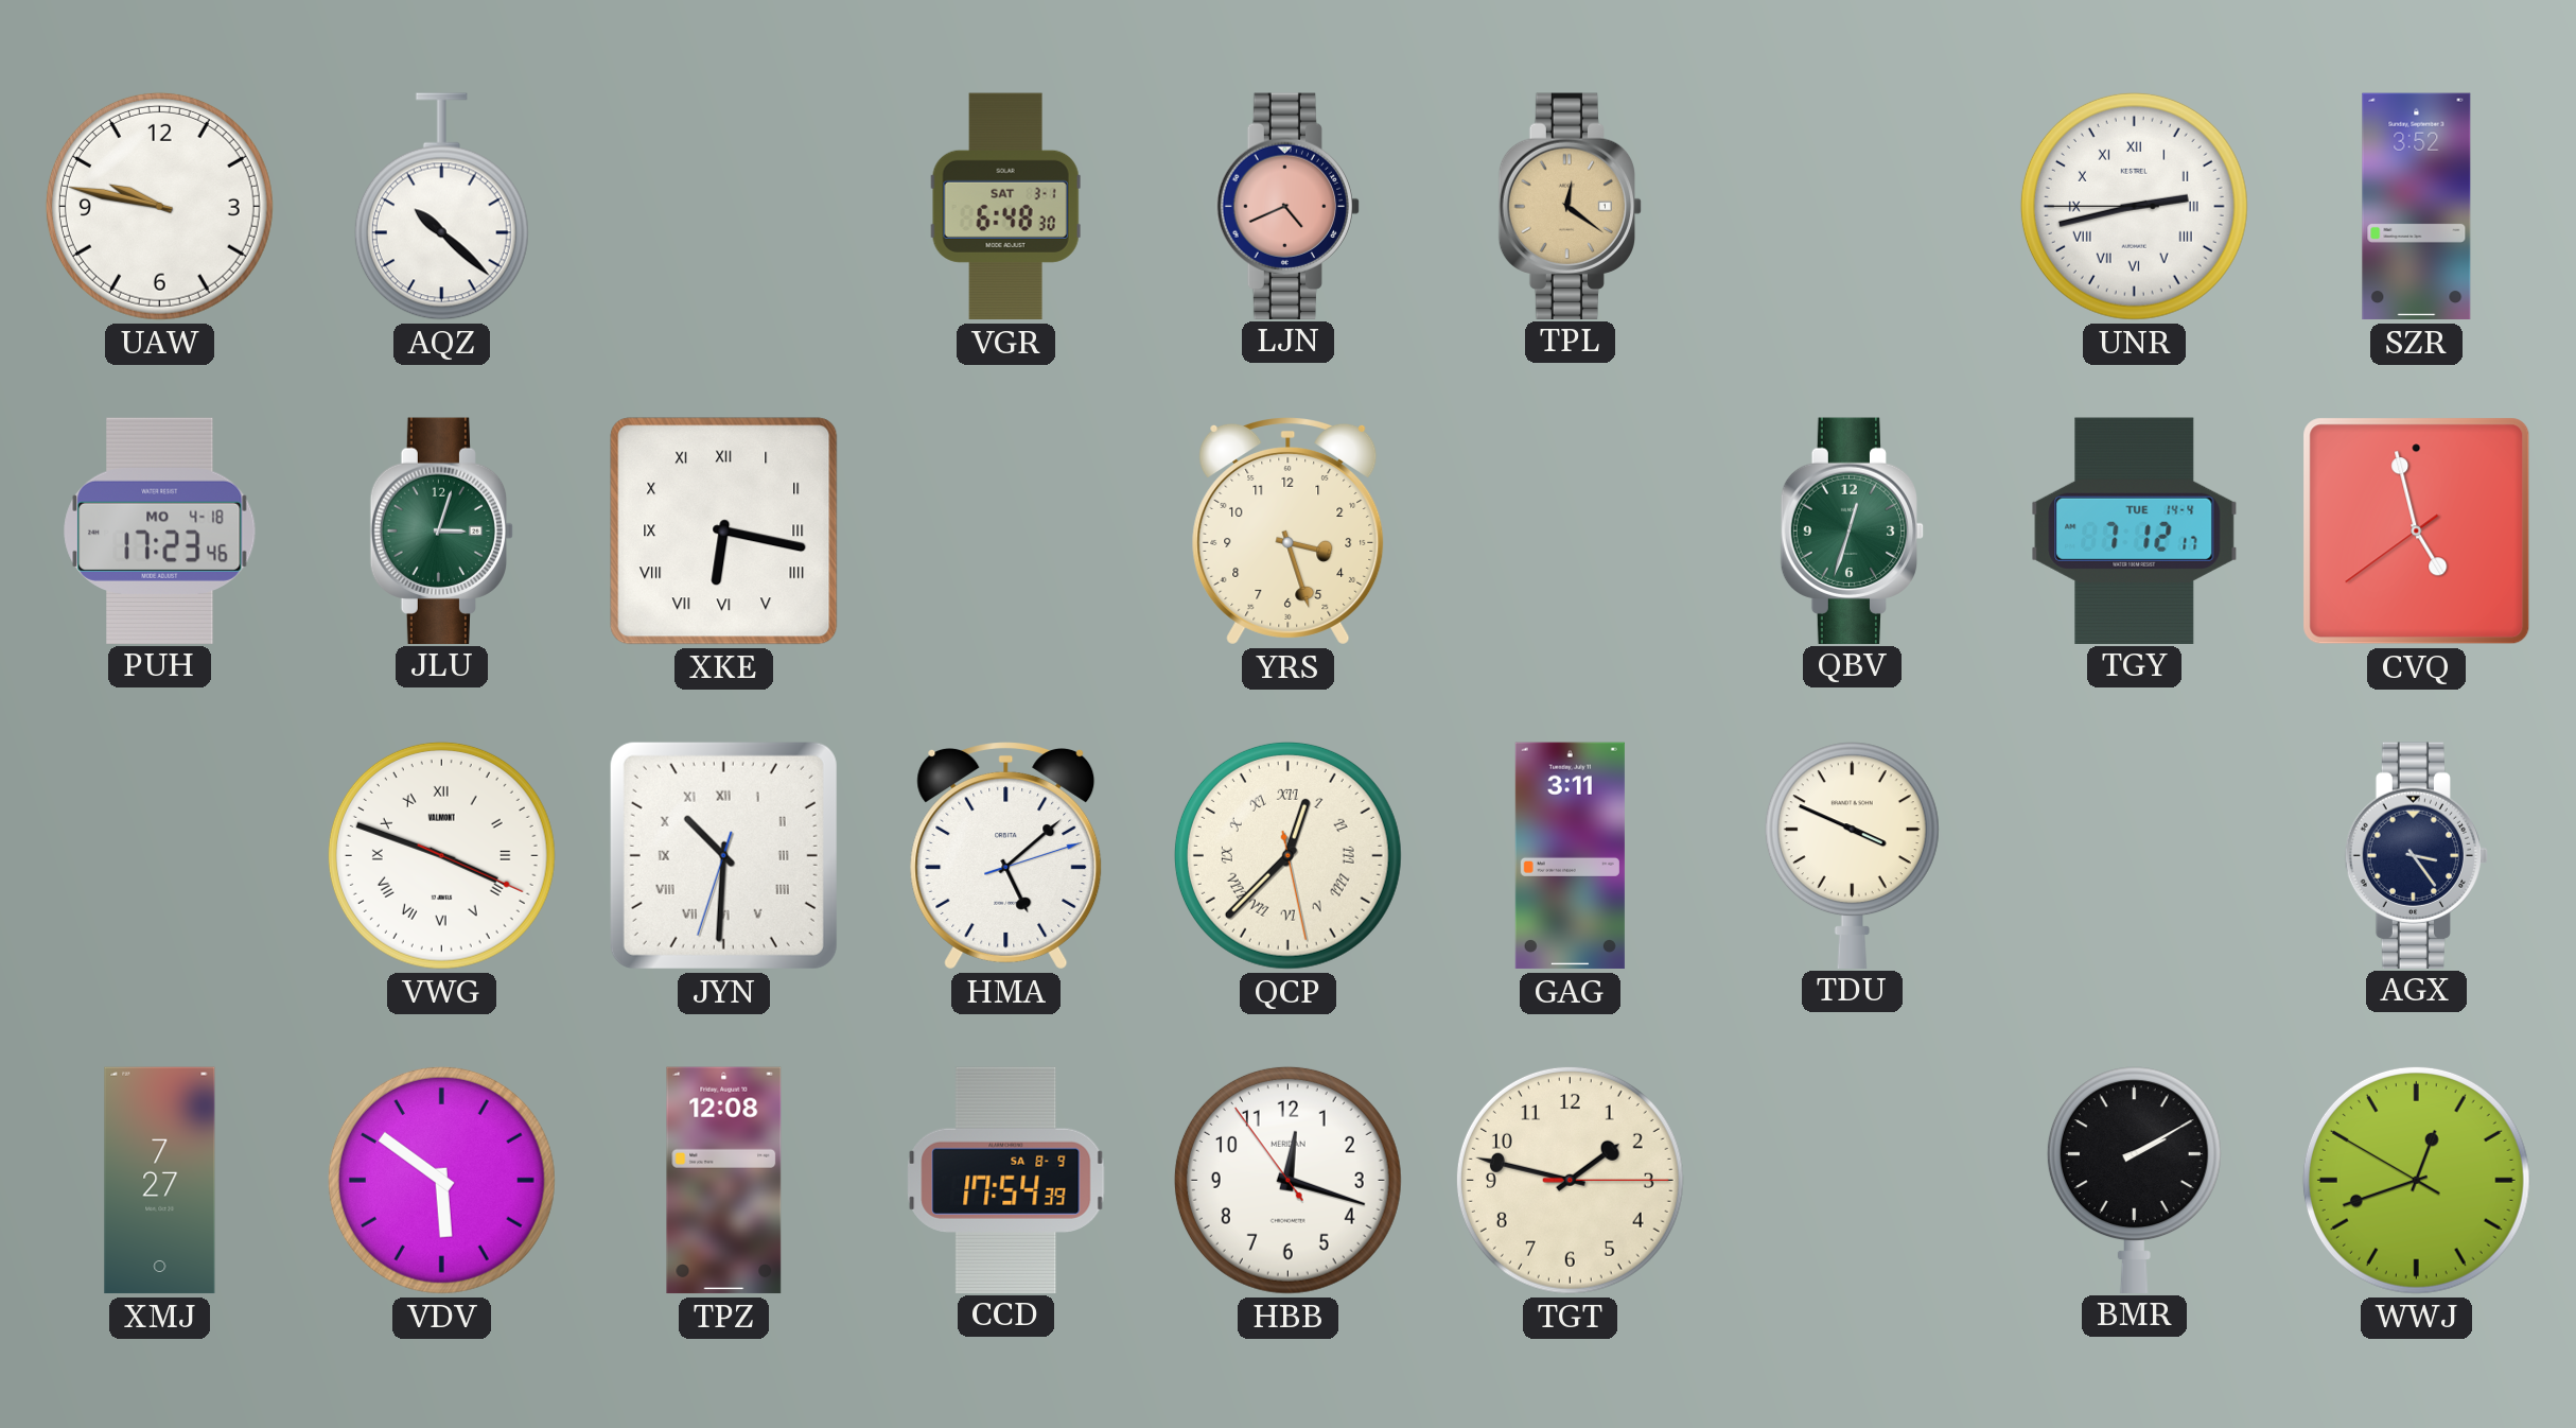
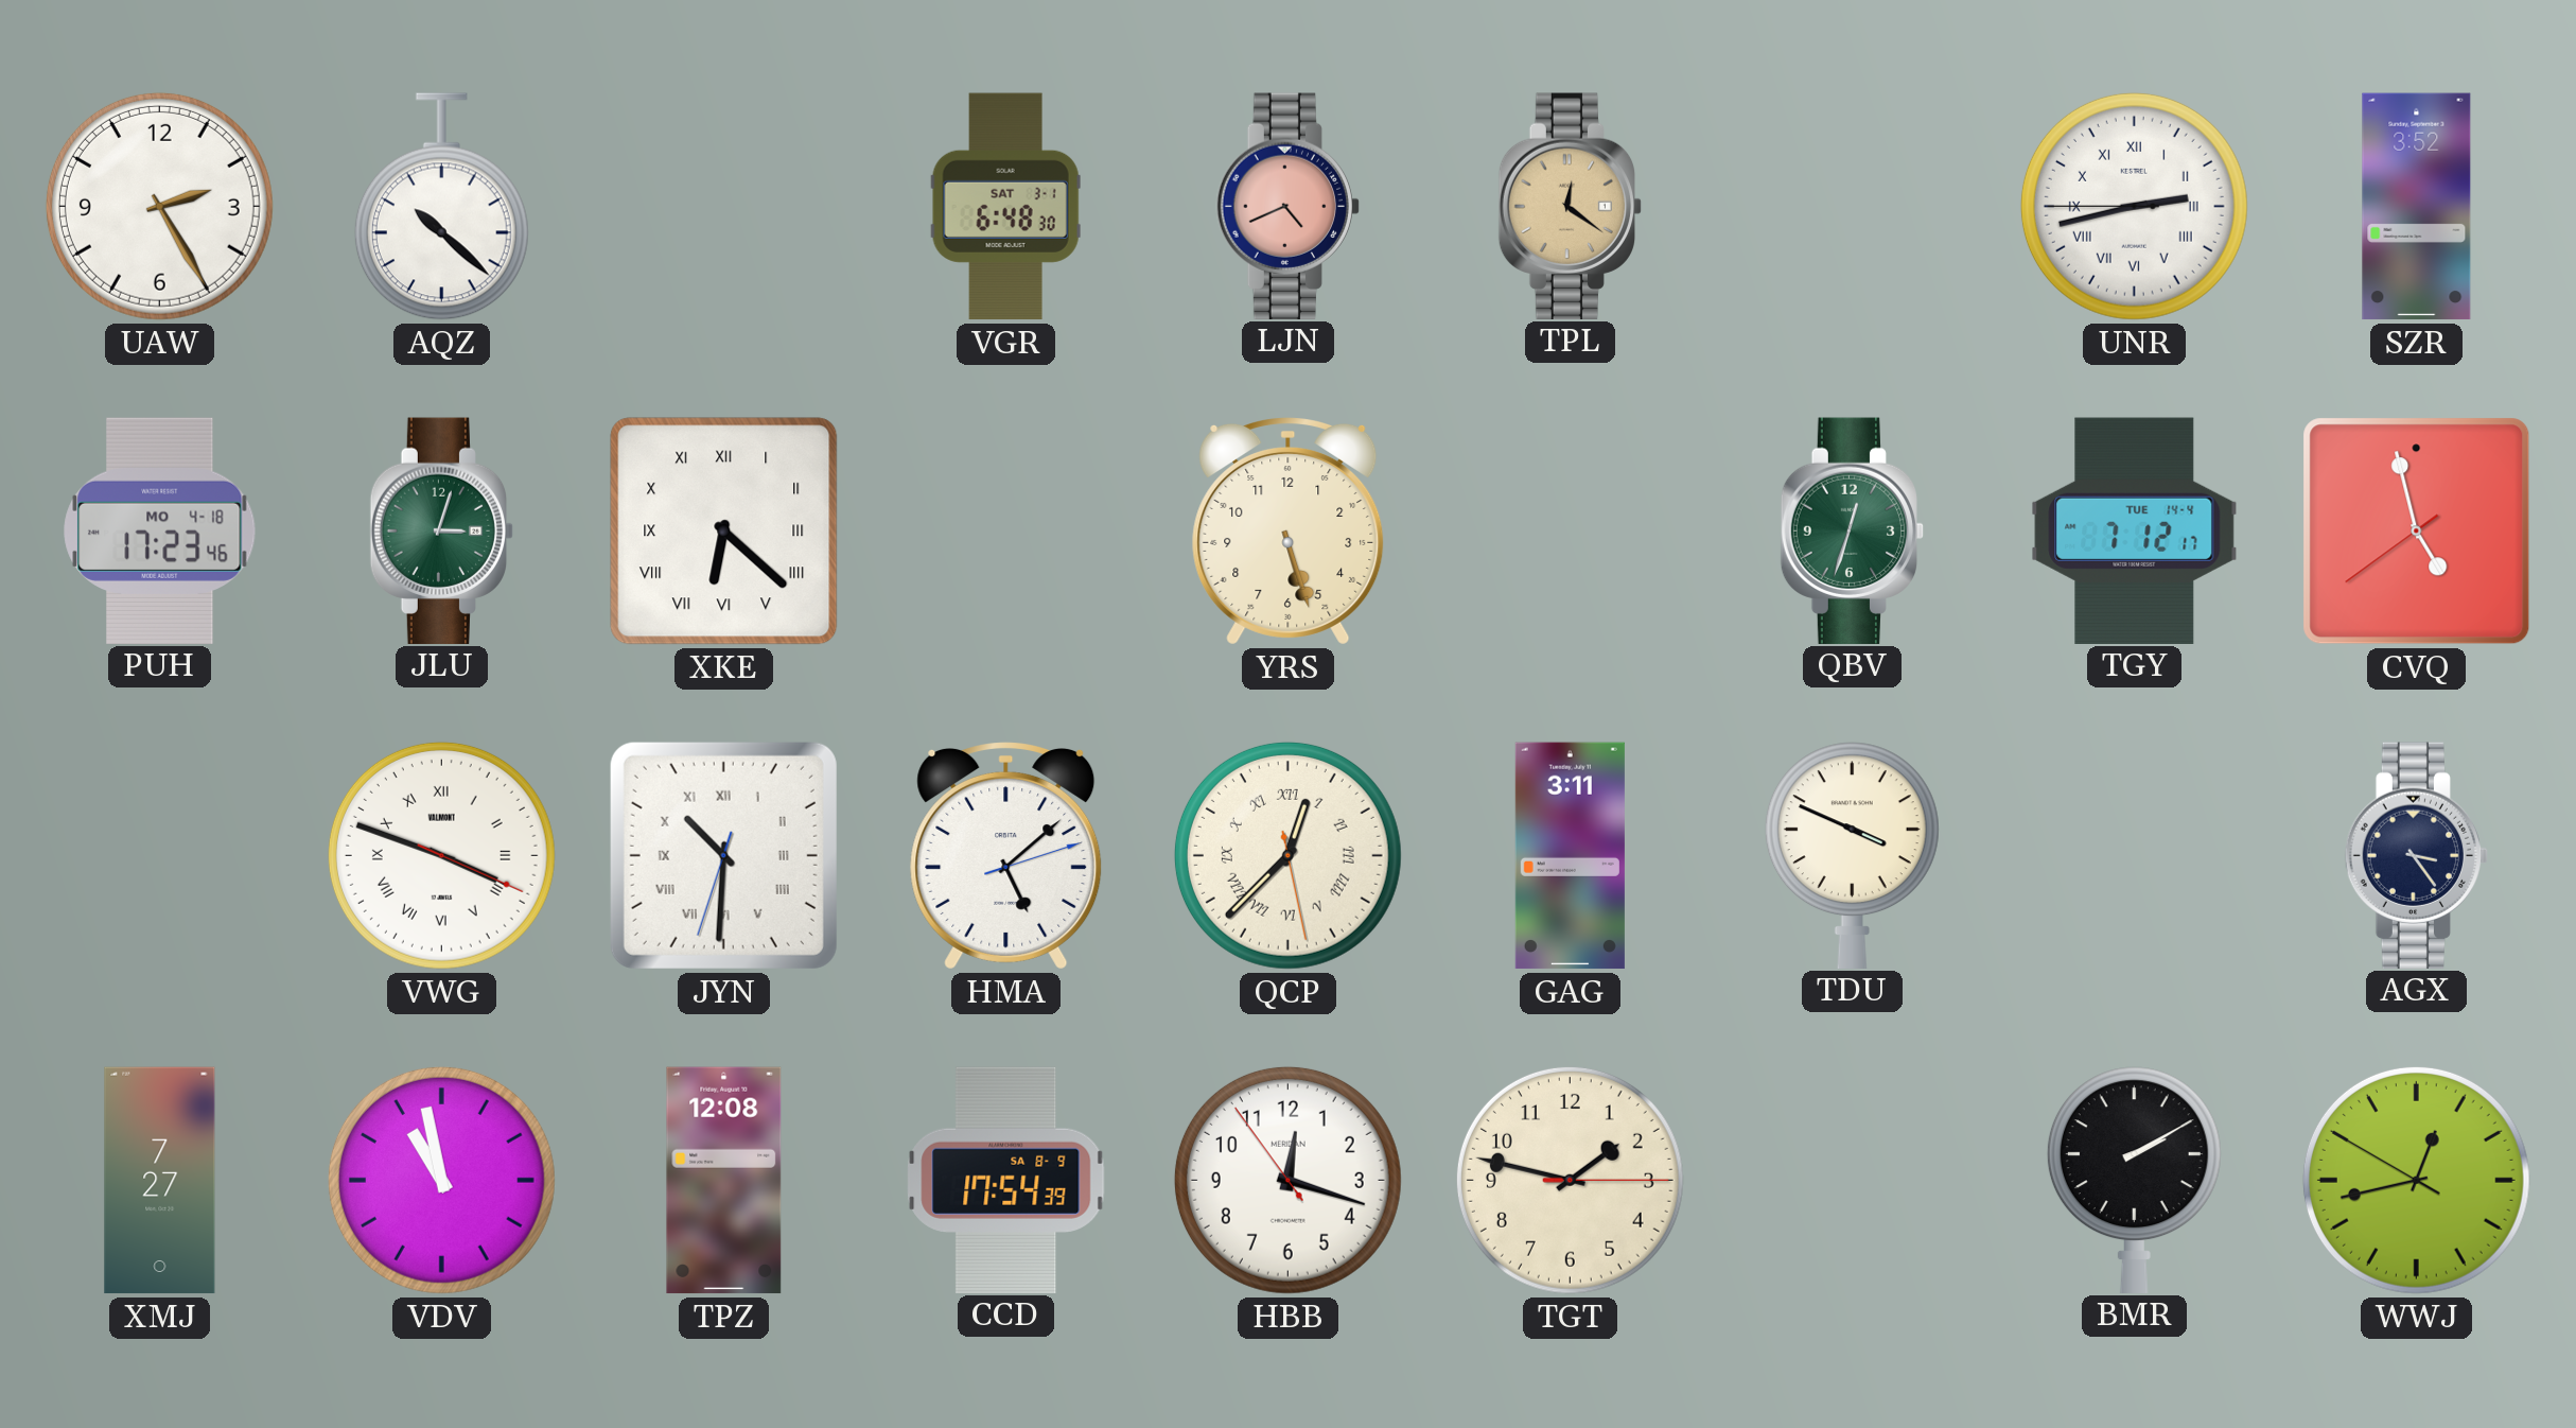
UAW: 9:47 -> 2:25 (159, 206)
XKE: 6:17 -> 6:22 (724, 532)
YRS: 3:27 -> 5:27 (1289, 532)
VDV: 5:51 -> 10:58 (441, 1180)
WWJ: 12:41 -> 12:42 (2416, 1180)
